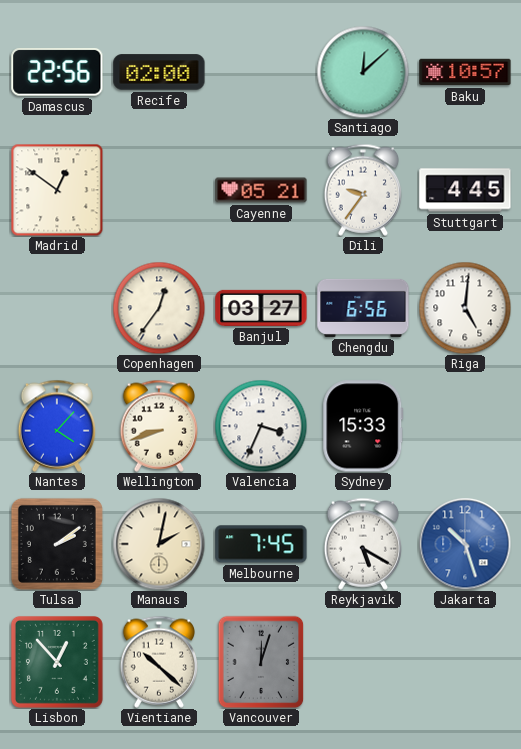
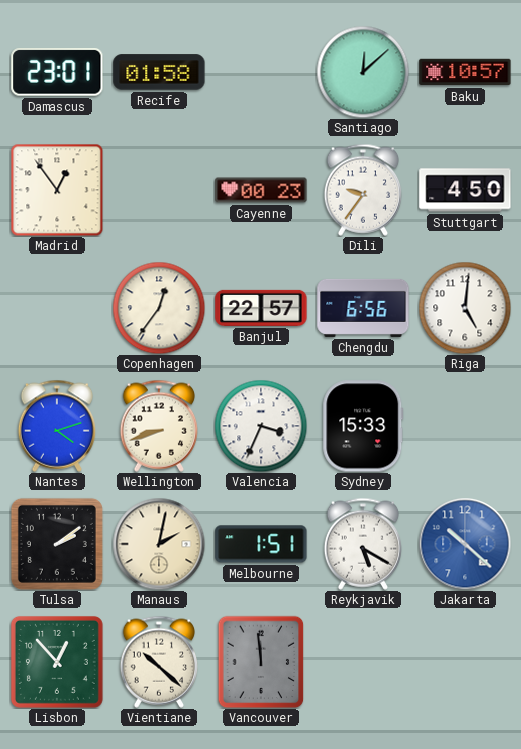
Damascus: 22:56 -> 23:01 (57, 73)
Recife: 02:00 -> 01:58 (159, 72)
Madrid: 12:51 -> 12:54 (57, 190)
Cayenne: 05:21 -> 00:23 (261, 190)
Stuttgart: 4:45 -> 4:50 (465, 190)
Banjul: 03:27 -> 22:57 (261, 308)
Nantes: 4:07 -> 4:12 (56, 426)
Melbourne: 7:45 -> 1:51 (261, 544)
Jakarta: 10:27 -> 10:22 (465, 544)
Vancouver: 12:03 -> 11:59 (261, 662)
